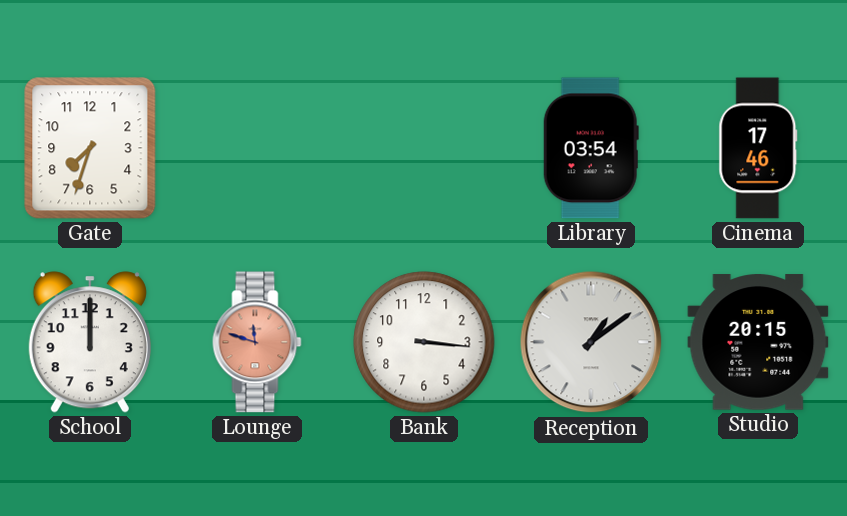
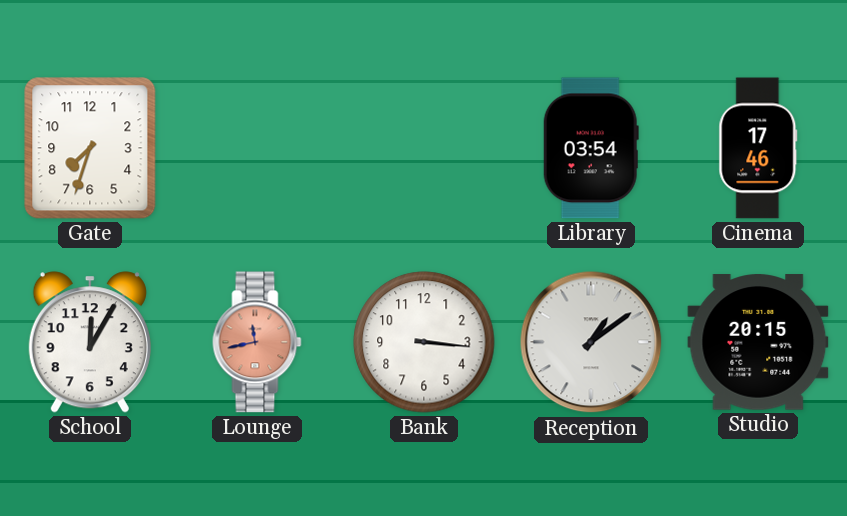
School: 12:00 -> 12:05 (90, 342)
Lounge: 11:48 -> 11:43 (257, 342)
